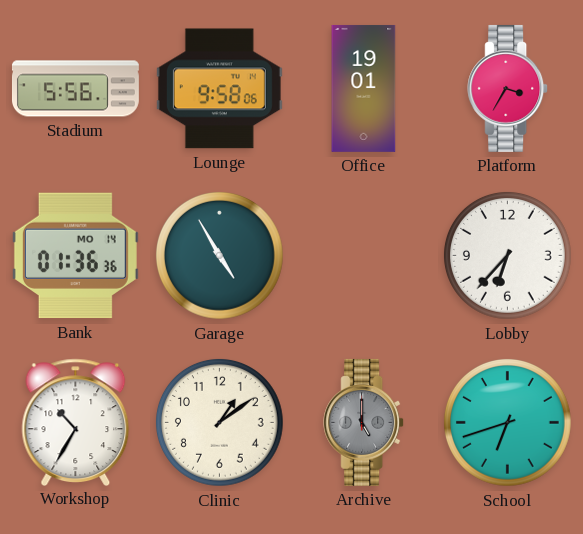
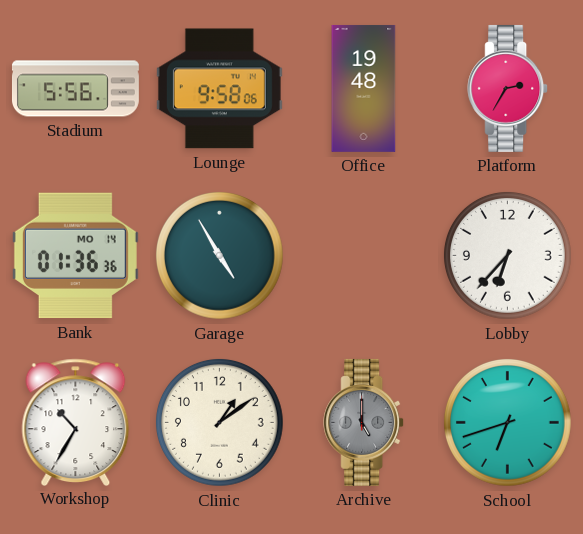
Office: 19:01 -> 19:48 (364, 88)
Platform: 3:35 -> 2:35 (508, 88)
